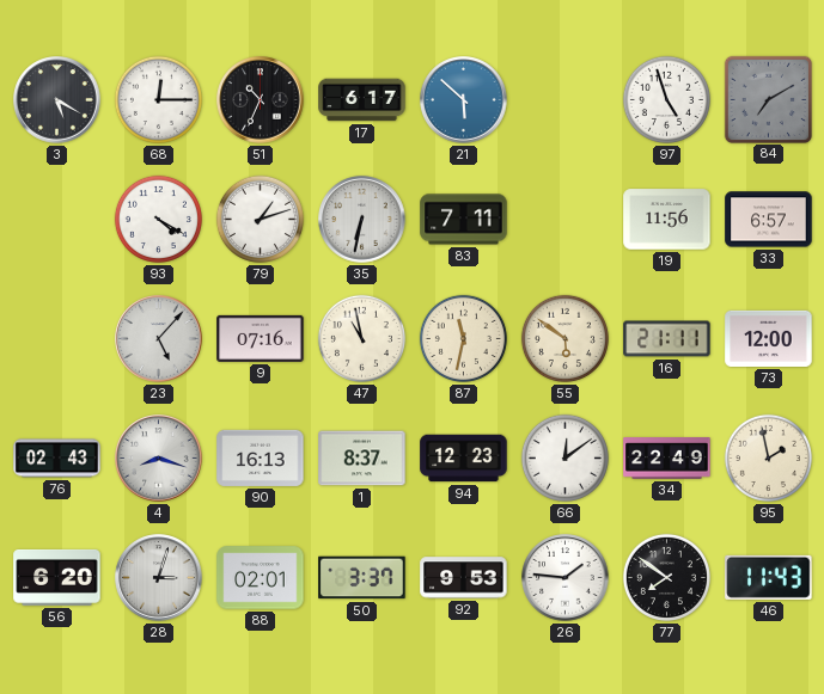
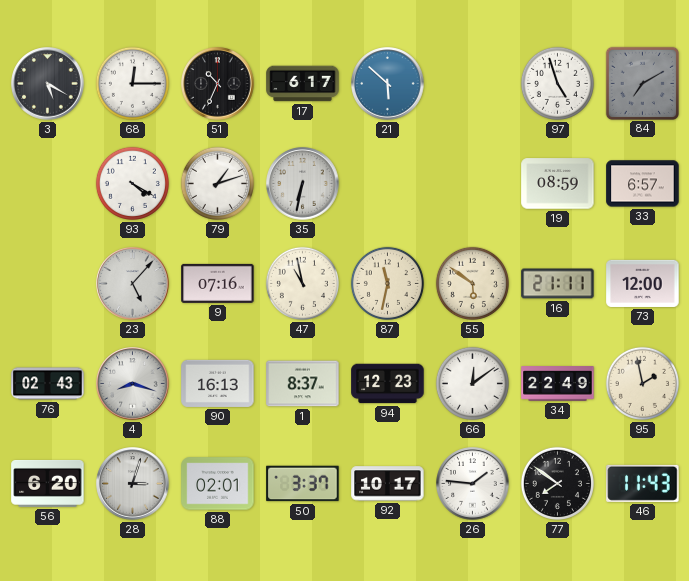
83: 7:11 -> none (464, 220)
19: 11:56 -> 08:59 (558, 184)
92: 9:53 -> 10:17 (388, 484)
